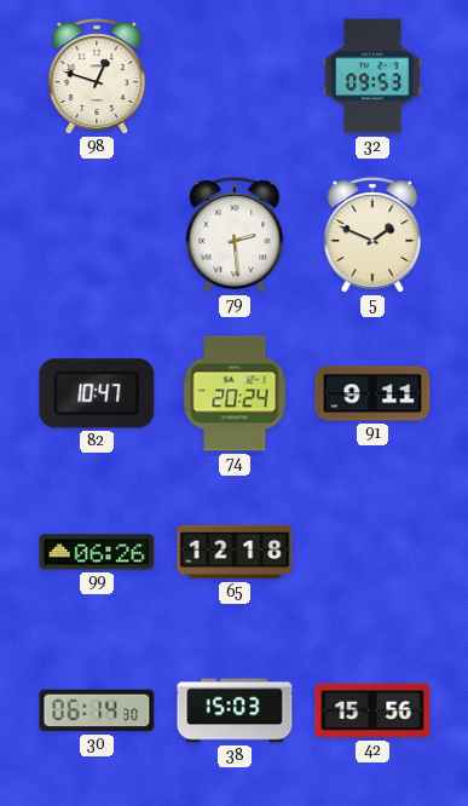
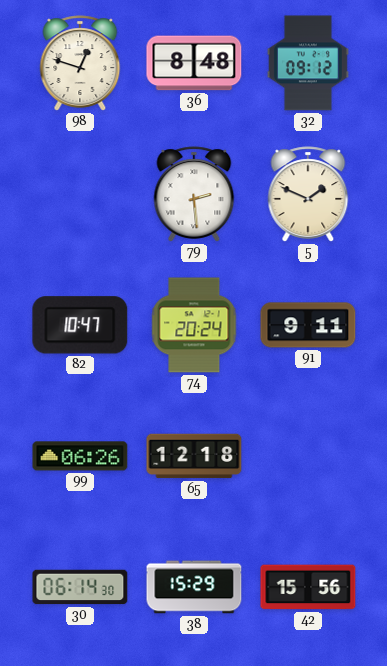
36: none -> 8:48 (194, 63)
32: 09:53 -> 09:12 (308, 63)
38: 15:03 -> 15:29 (194, 587)
